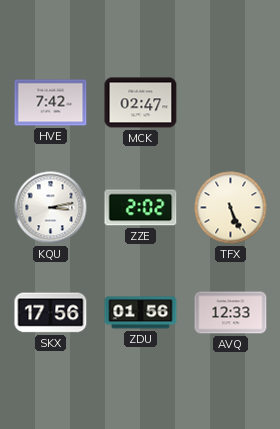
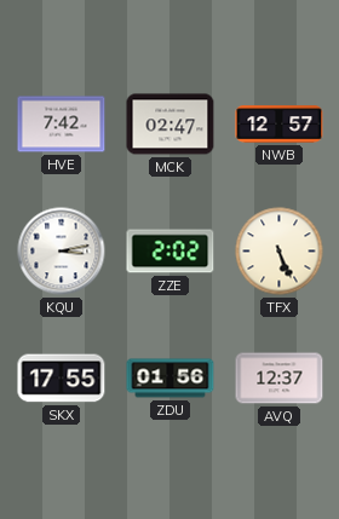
NWB: none -> 12:57 (280, 125)
SKX: 17:56 -> 17:55 (62, 379)
AVQ: 12:33 -> 12:37 (280, 379)
